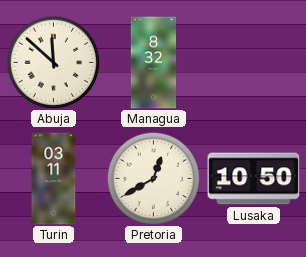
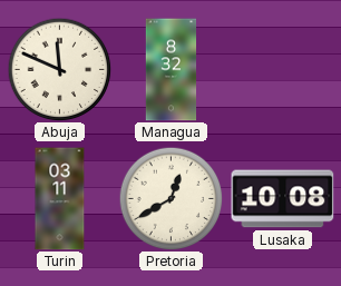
Abuja: 11:52 -> 11:49 (59, 69)
Lusaka: 10:50 -> 10:08 (283, 199)
